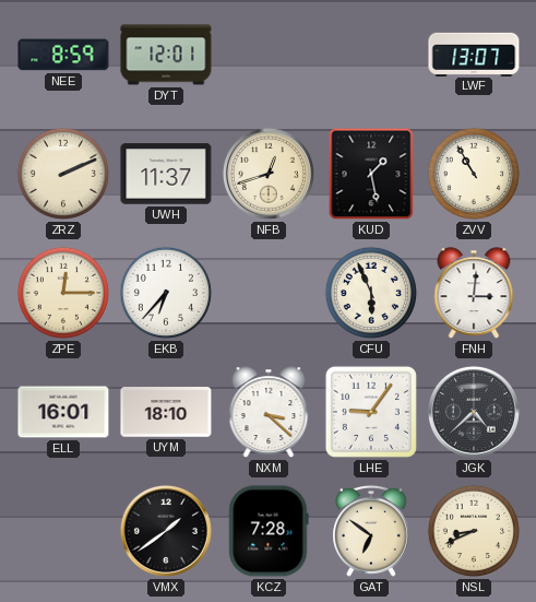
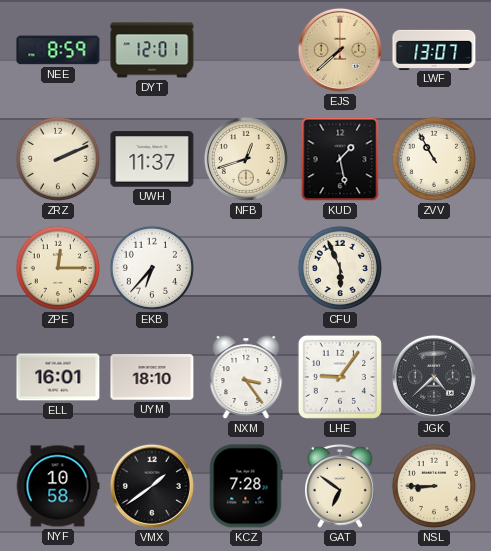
EJS: none -> 7:38 (340, 50)
FNH: 3:01 -> none (474, 293)
NXM: 3:22 -> 3:24 (246, 377)
NYF: none -> 10:58 (58, 486)
NSL: 8:41 -> 8:45 (434, 486)
